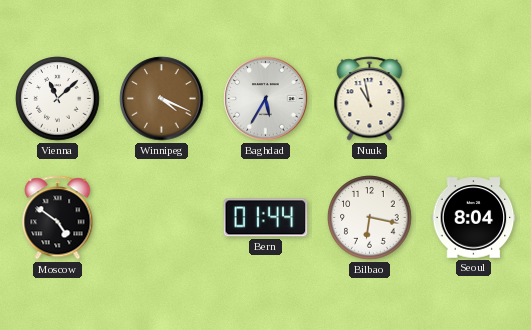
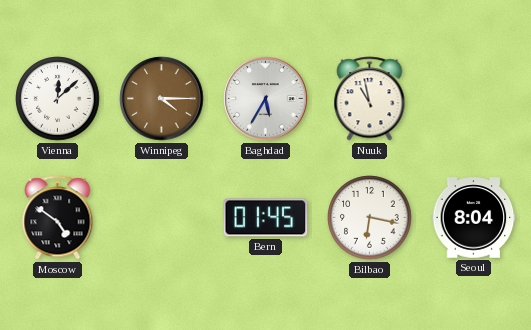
Vienna: 11:08 -> 12:08 (58, 99)
Winnipeg: 4:19 -> 4:15 (162, 99)
Bern: 01:44 -> 01:45 (266, 218)
